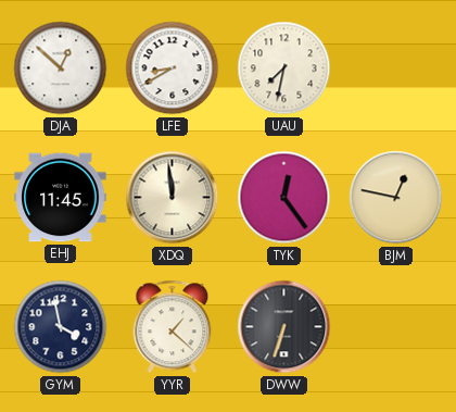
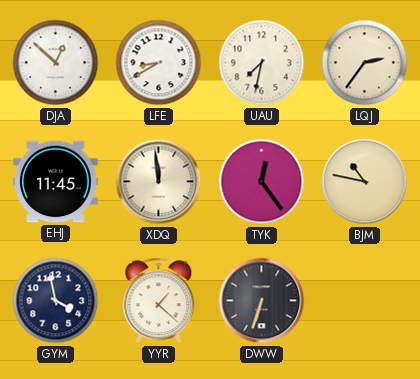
LQJ: none -> 2:36 (365, 63)
BJM: 12:47 -> 10:47 (365, 182)
